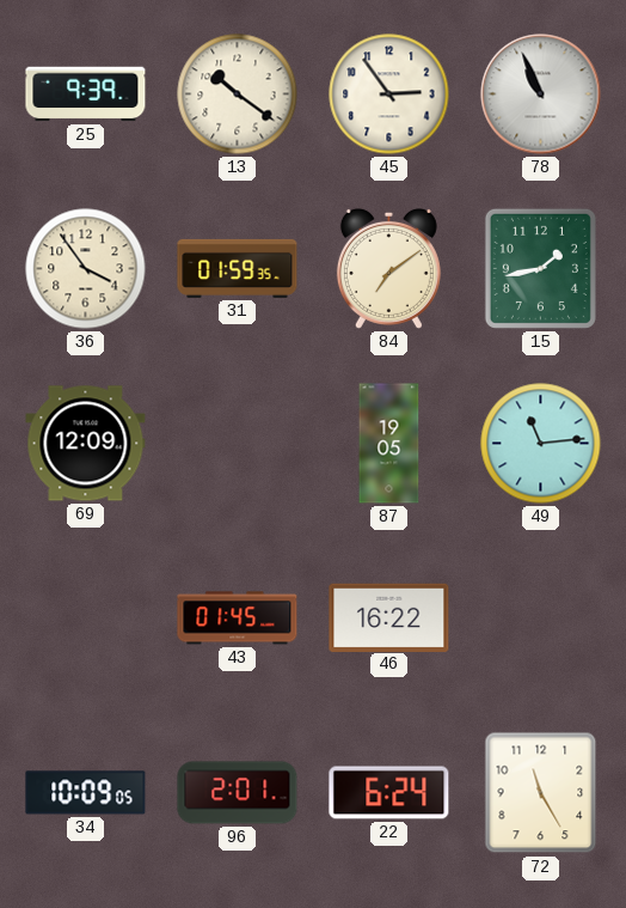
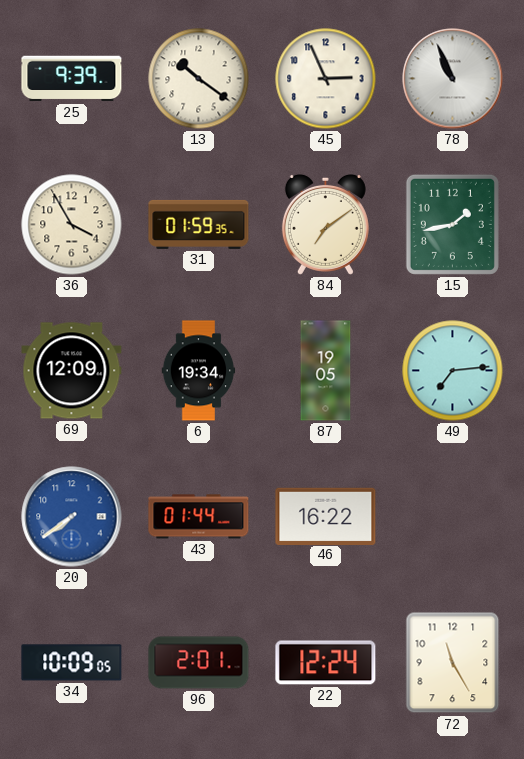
45: 2:54 -> 2:56 (326, 79)
36: 3:54 -> 3:55 (72, 225)
6: none -> 19:34 (199, 371)
49: 11:14 -> 7:14 (453, 371)
20: none -> 7:39 (72, 517)
43: 01:45 -> 01:44 (199, 517)
22: 6:24 -> 12:24 (326, 663)
